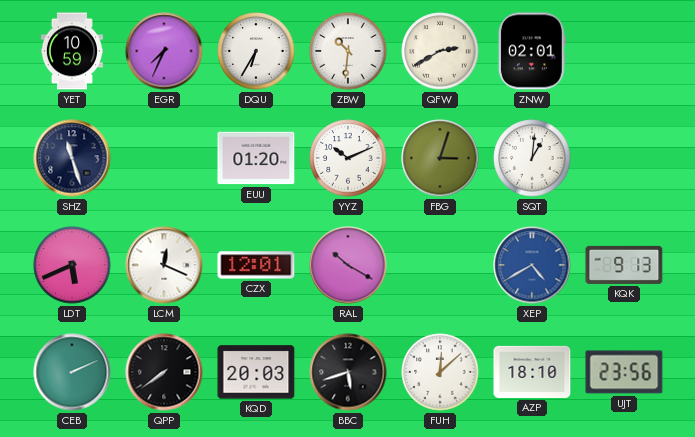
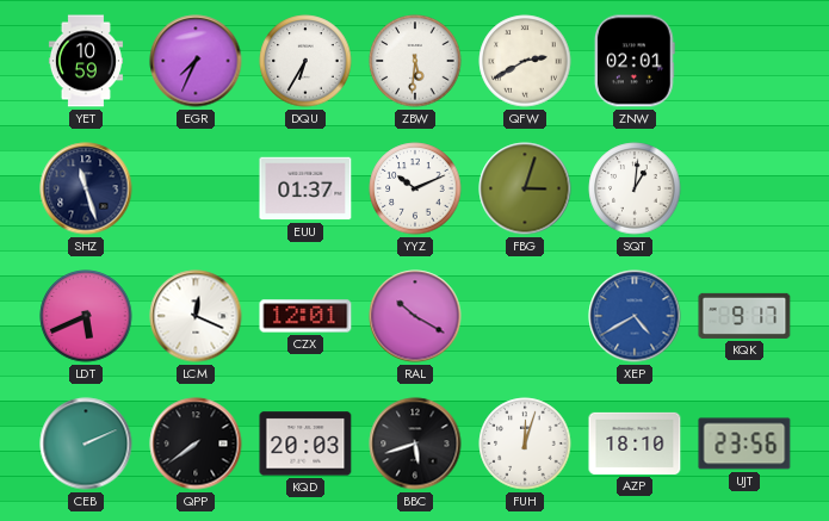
ZBW: 10:31 -> 5:31 (415, 61)
EUU: 01:20 -> 01:37 (305, 188)
KQK: 9:13 -> 9:17 (744, 316)
FUH: 12:08 -> 12:03 (525, 444)
